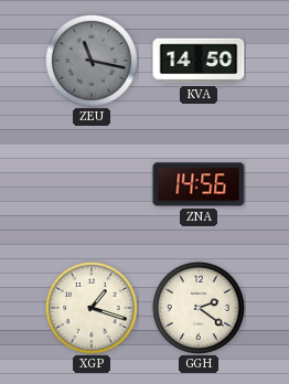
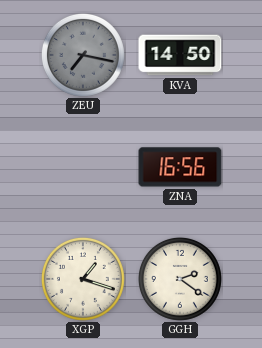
ZEU: 11:17 -> 7:17 (83, 55)
ZNA: 14:56 -> 16:56 (180, 167)
